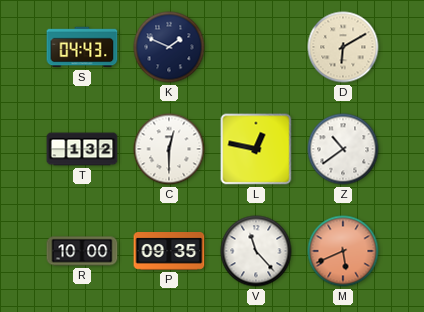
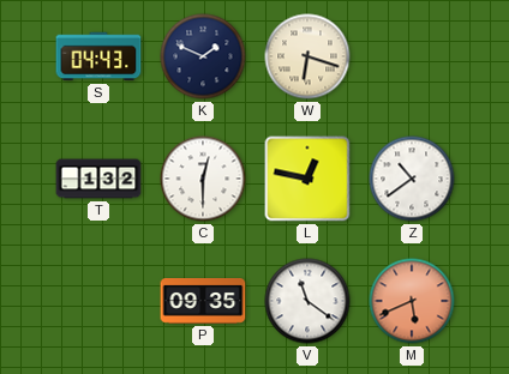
W: none -> 6:18 (307, 56)
D: 6:10 -> none (343, 47)
R: 10:00 -> none (82, 251)
V: 11:23 -> 11:21 (307, 301)
